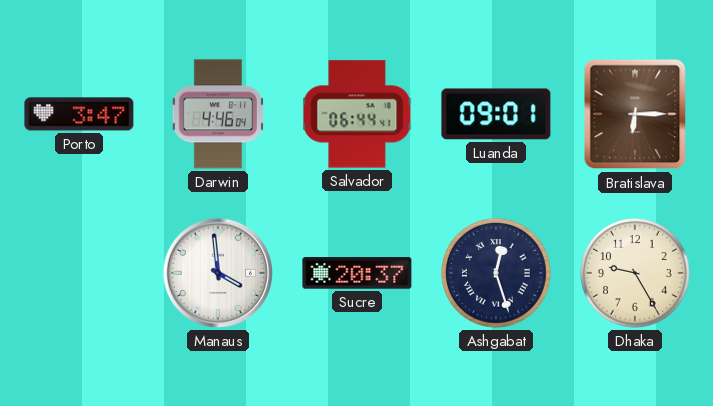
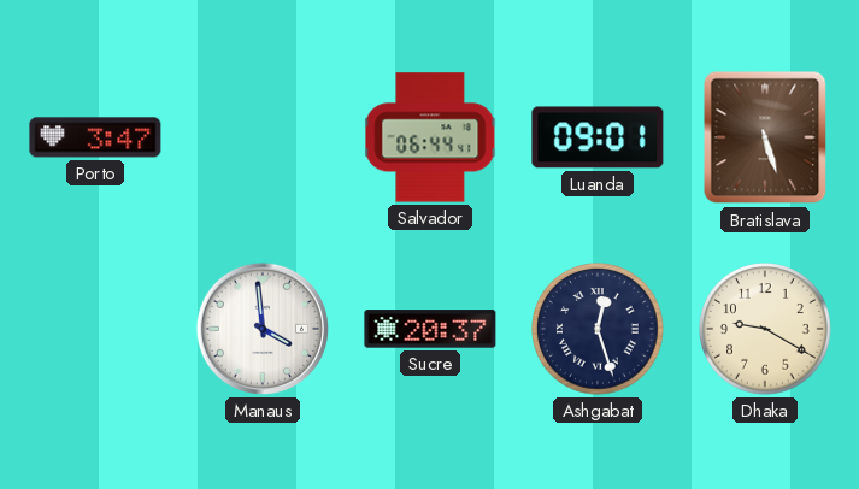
Darwin: 4:46 -> none (218, 114)
Bratislava: 6:15 -> 5:27 (765, 137)
Dhaka: 9:25 -> 9:20 (766, 330)
